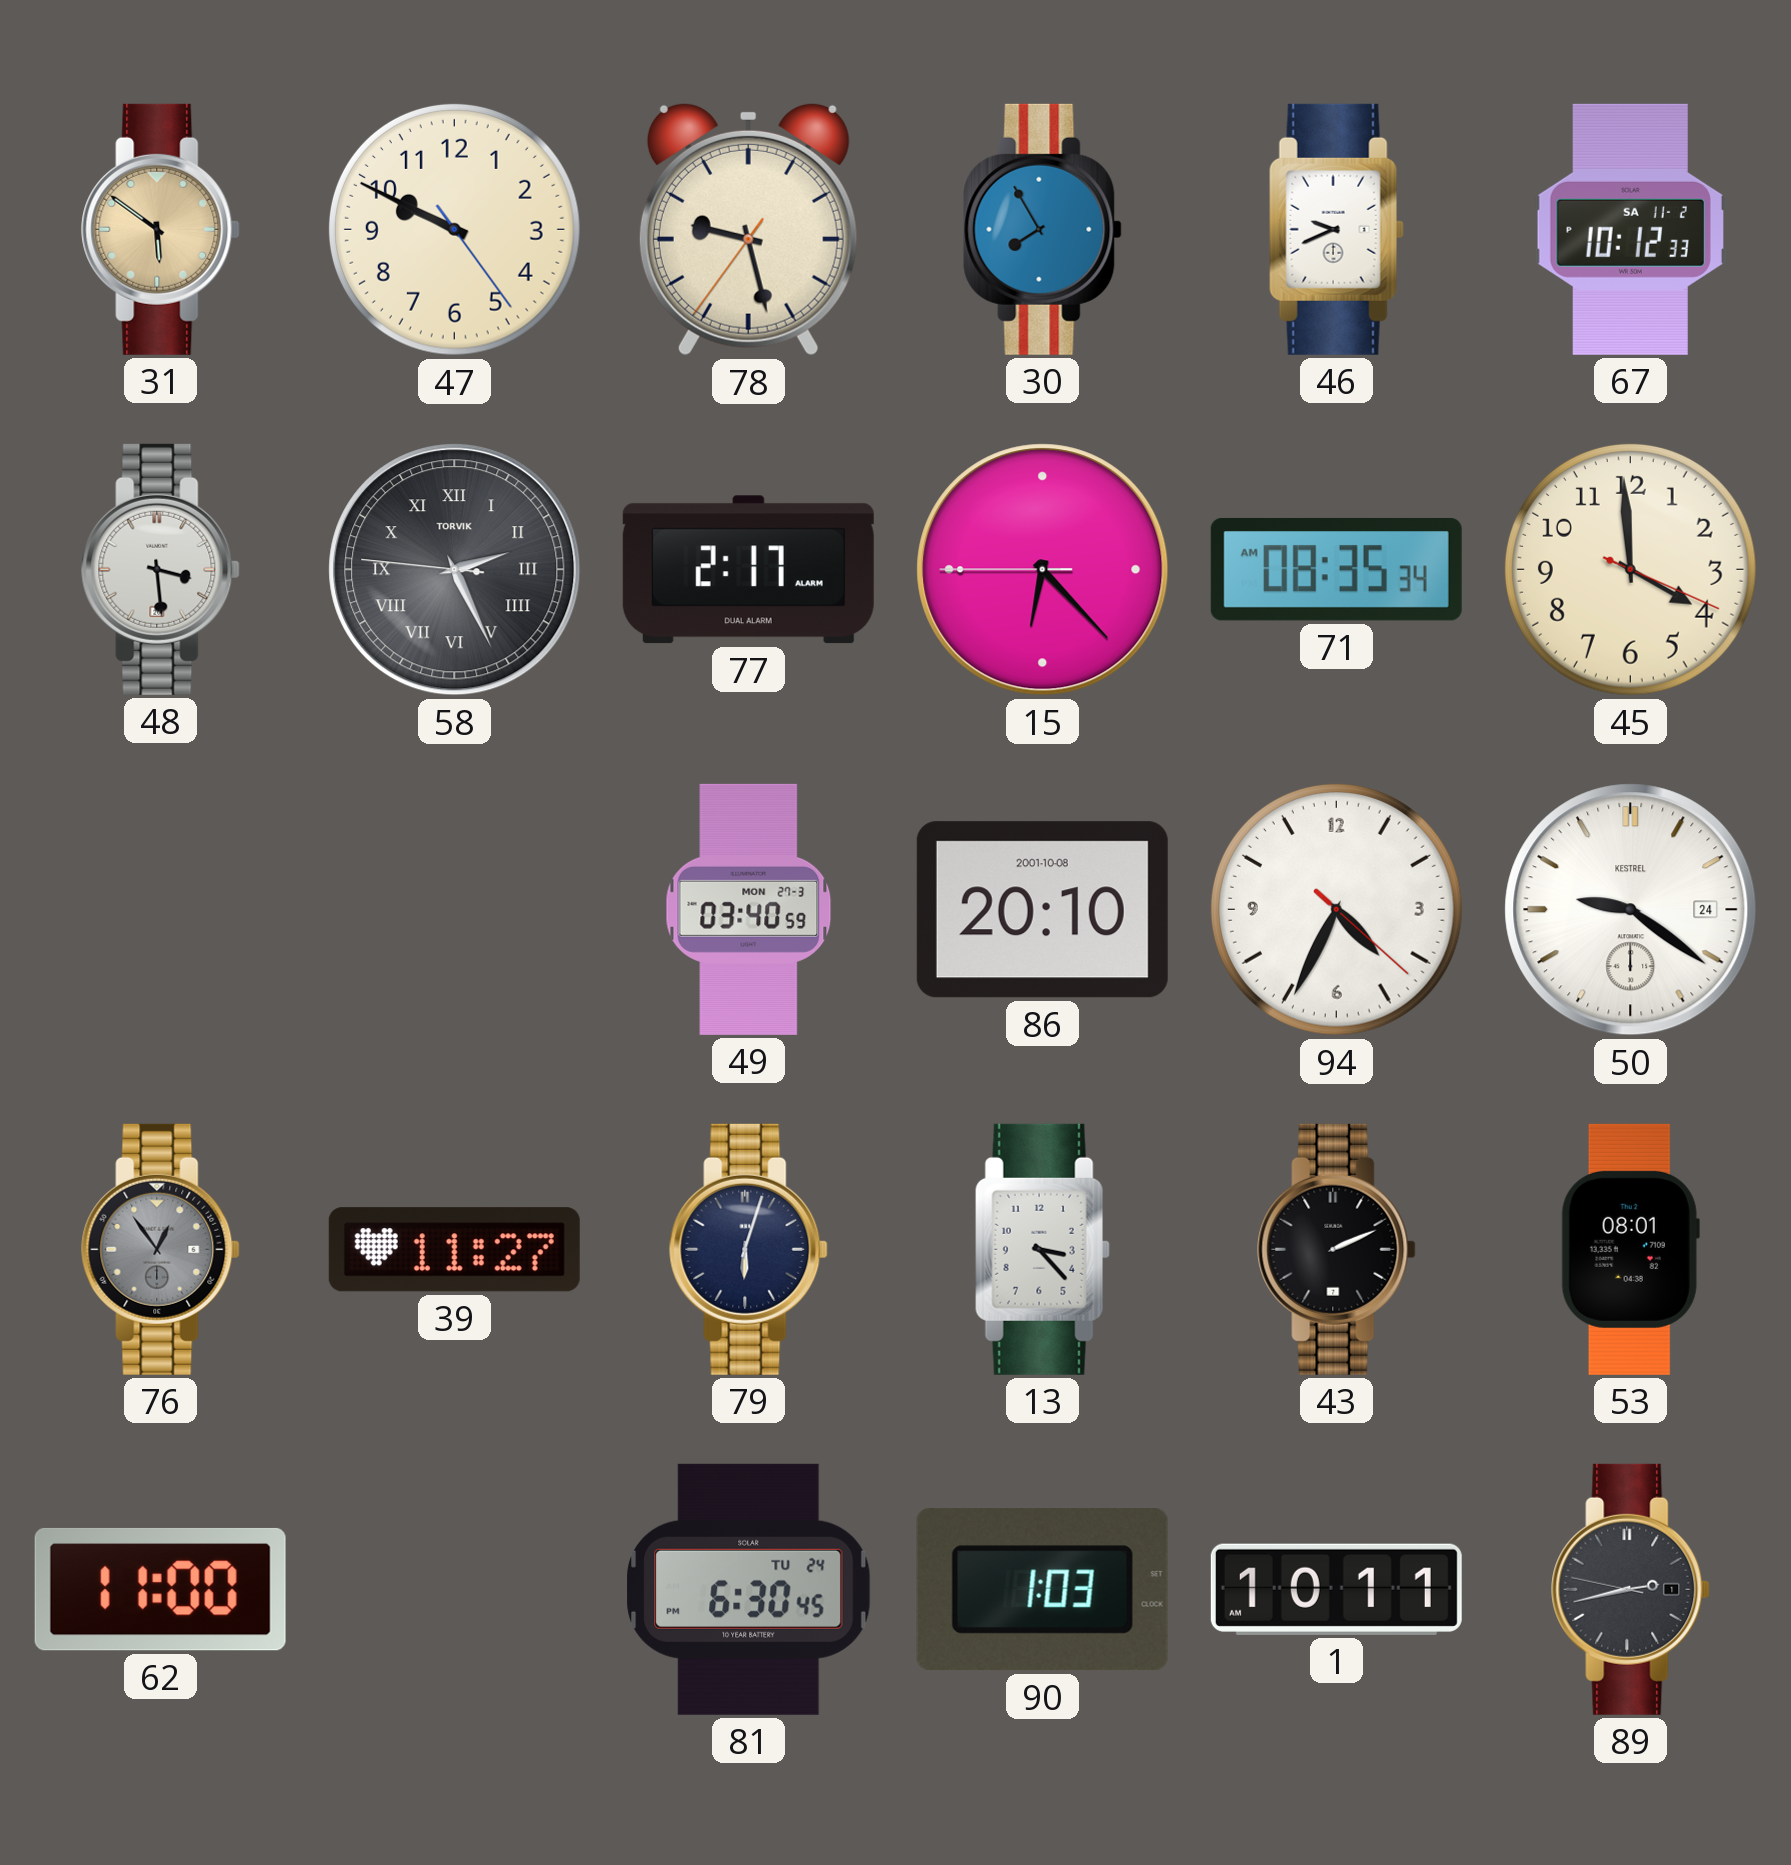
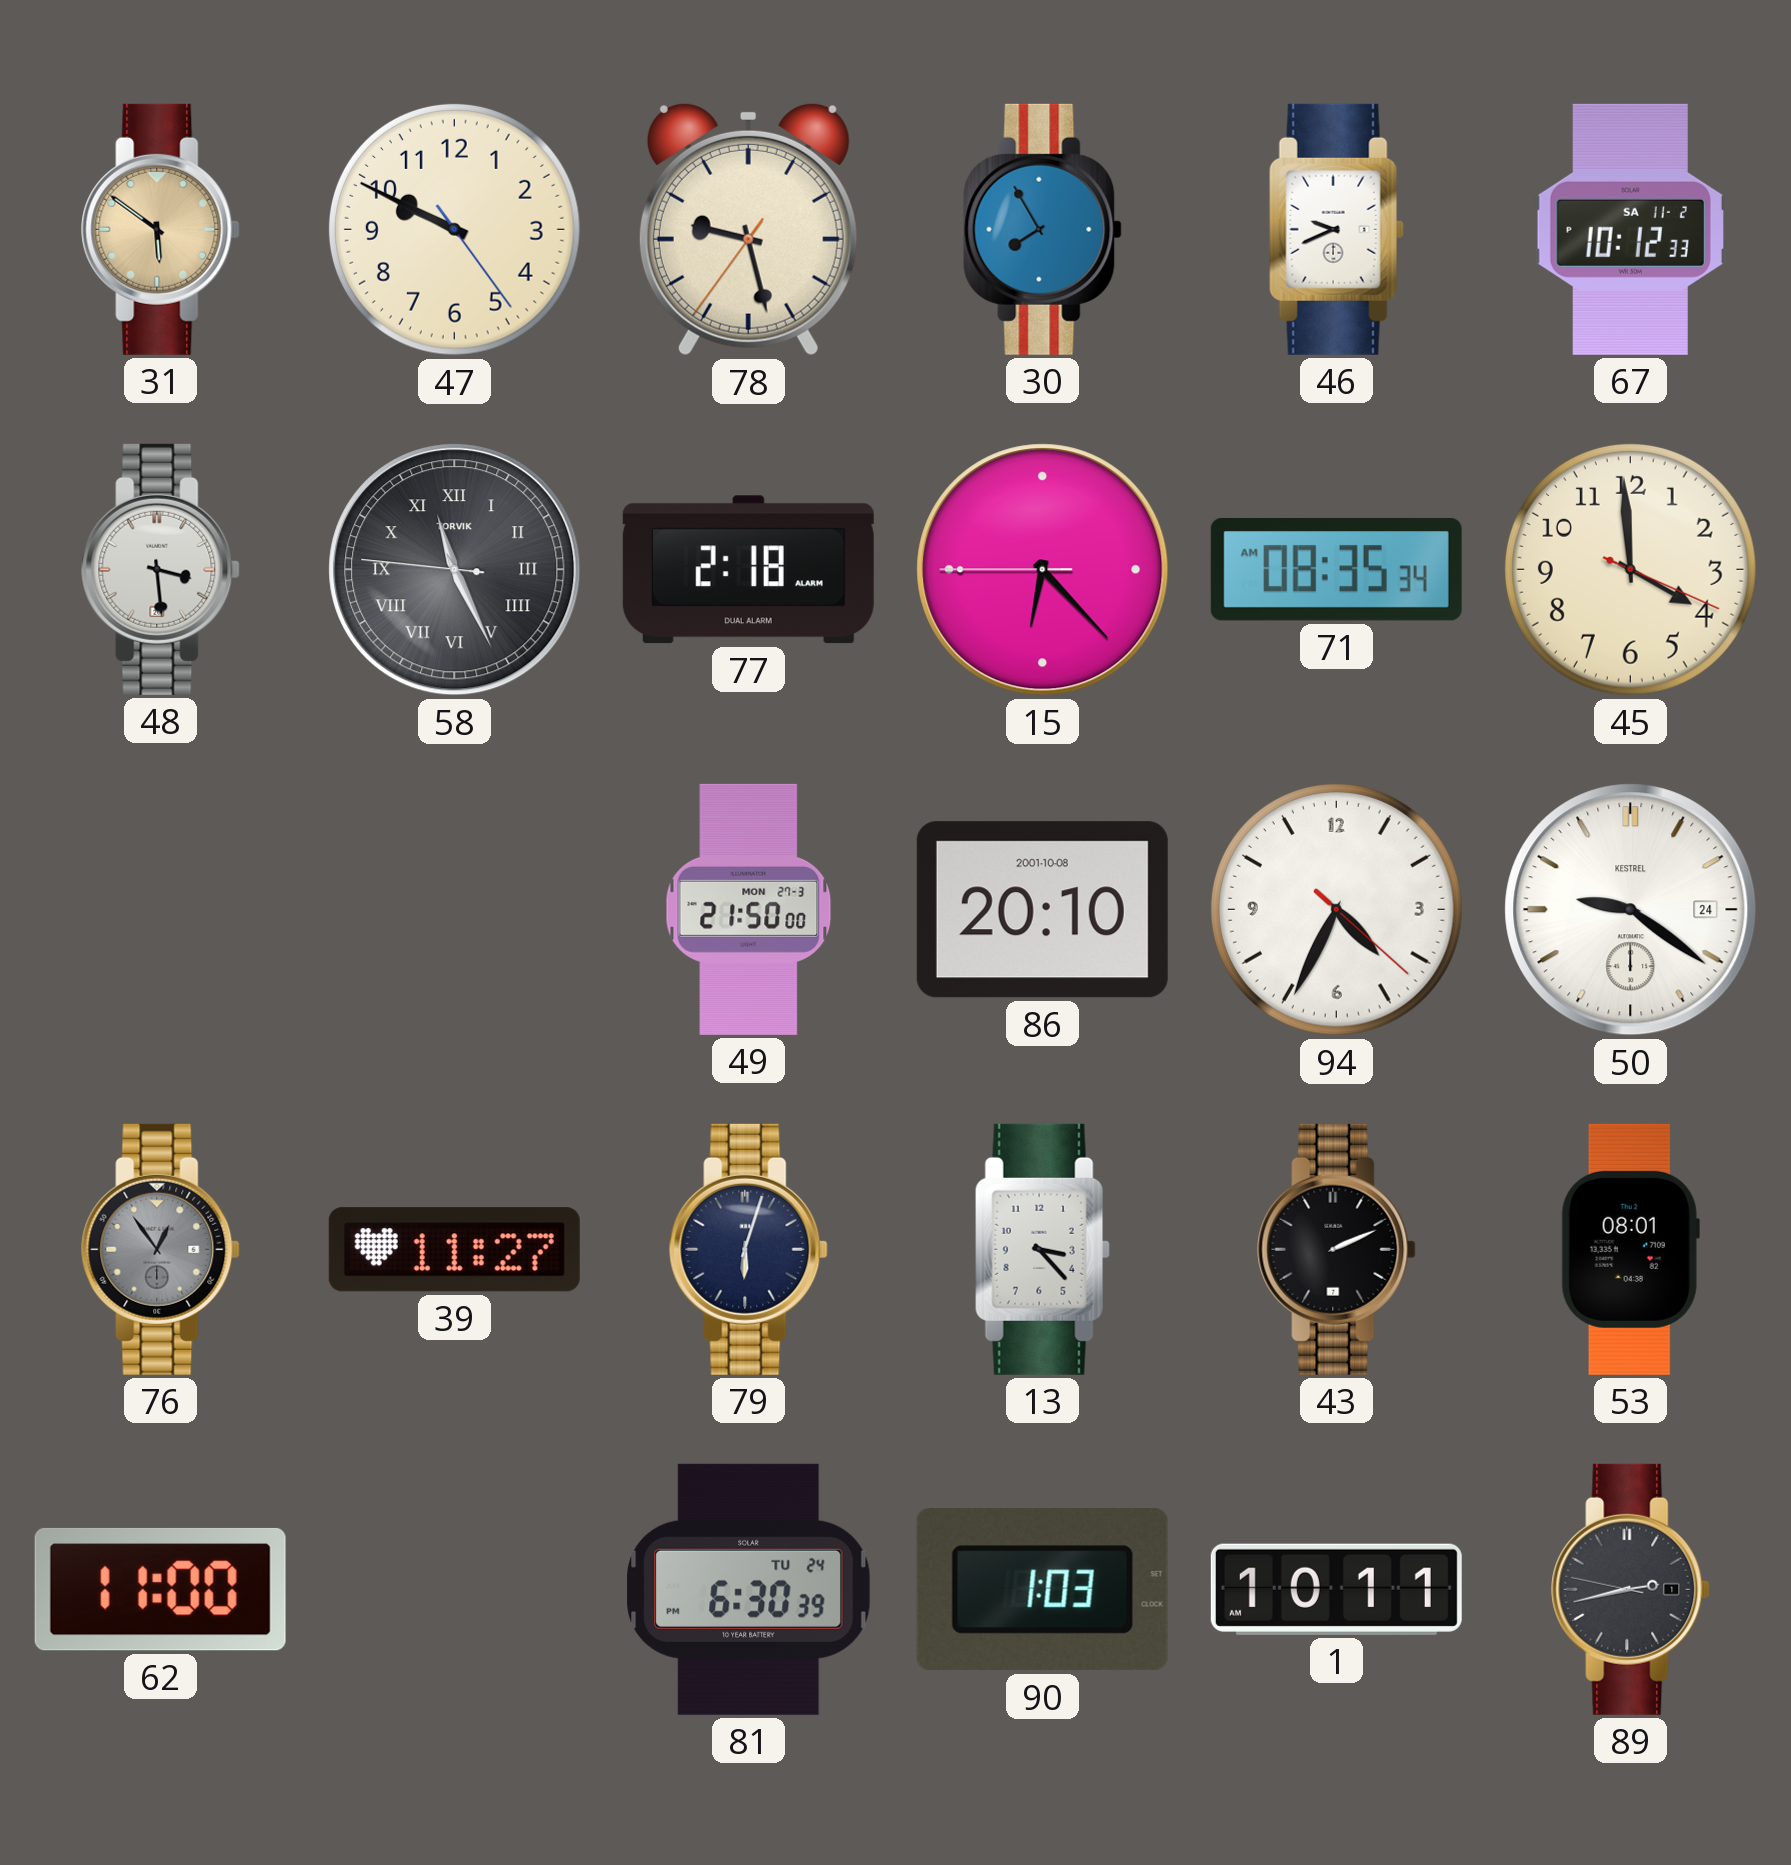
58: 2:25 -> 11:25 (455, 570)
77: 2:17 -> 2:18 (748, 570)
49: 03:40 -> 21:50 (749, 909)
81: 6:30:45 PM -> 6:30:39 PM (749, 1589)
